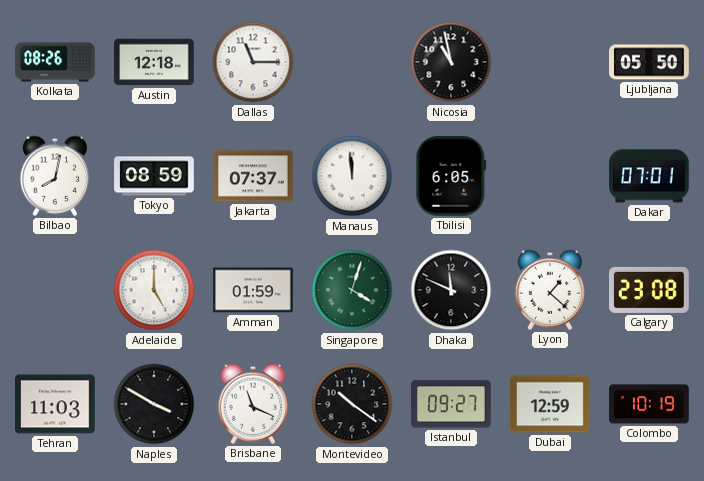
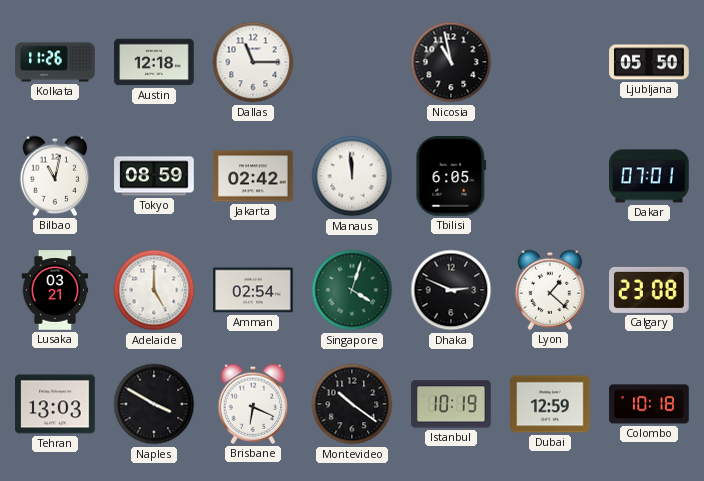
Kolkata: 08:26 -> 11:26 (55, 62)
Bilbao: 8:02 -> 11:02 (55, 176)
Jakarta: 07:37 -> 02:42 (253, 176)
Lusaka: none -> 03:21 (55, 290)
Amman: 01:59 -> 02:54 (253, 290)
Dhaka: 11:49 -> 2:49 (451, 290)
Tehran: 11:03 -> 13:03 (55, 404)
Brisbane: 11:19 -> 6:19 (253, 404)
Istanbul: 09:27 -> 10:19 (451, 404)
Colombo: 10:19 -> 10:18 (649, 404)
